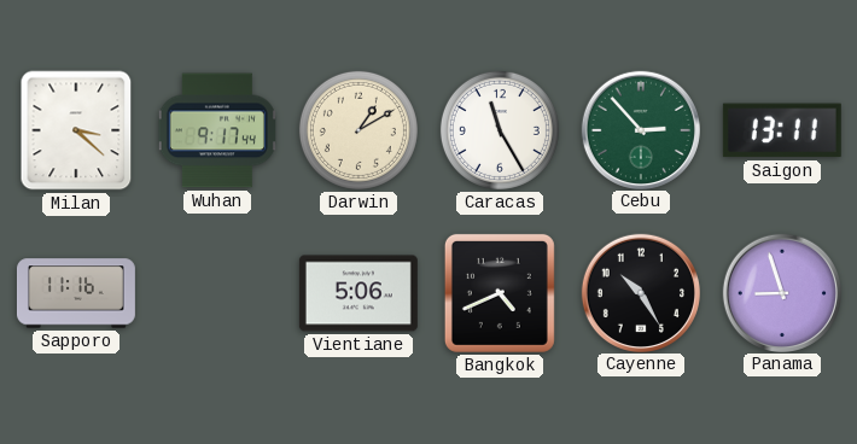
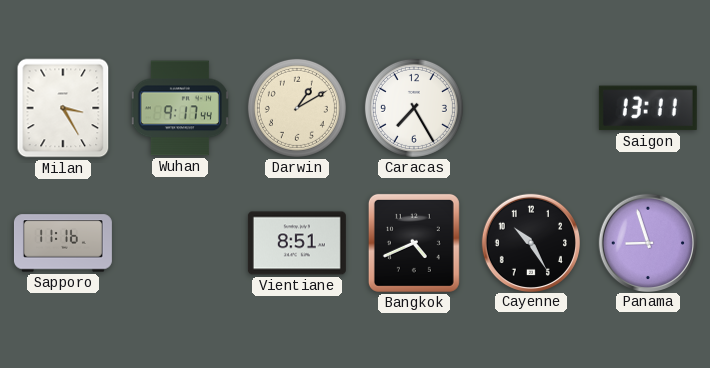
Milan: 3:22 -> 3:25 (63, 108)
Caracas: 11:25 -> 7:25 (414, 108)
Cebu: 2:53 -> none (640, 129)
Vientiane: 5:06 -> 8:51 (297, 243)
